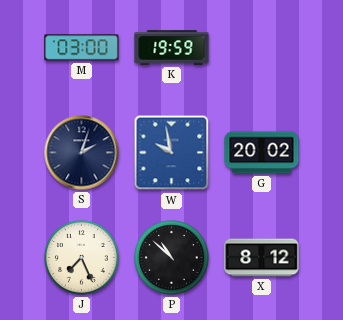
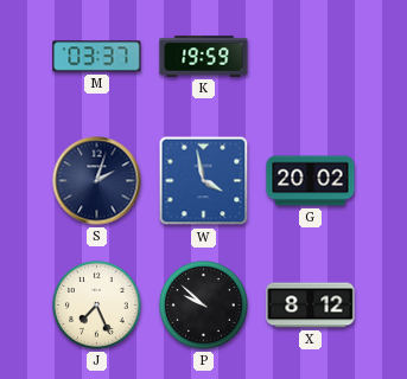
M: 03:00 -> 03:37 (97, 57)
W: 9:58 -> 3:58 (204, 181)
P: 10:52 -> 9:52 (204, 306)
